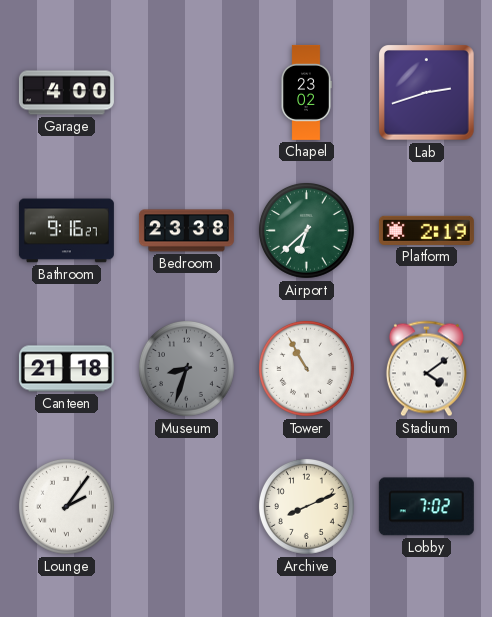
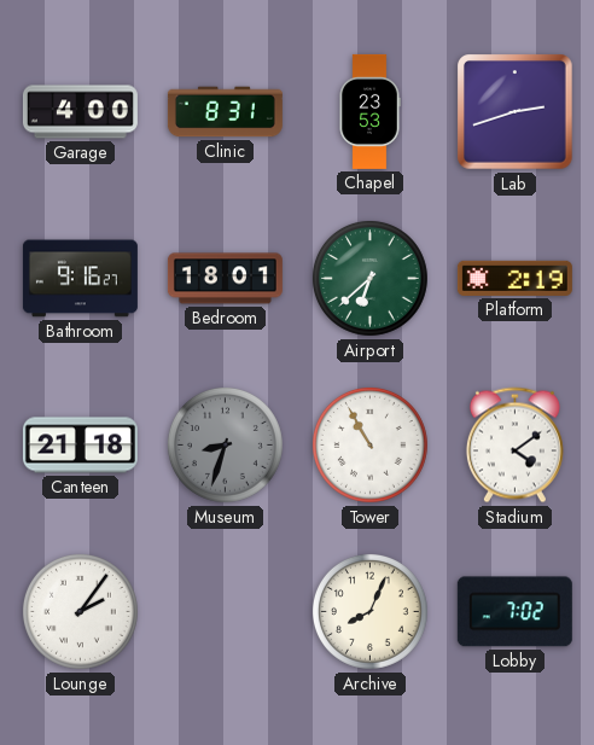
Clinic: none -> 8:31 (225, 112)
Chapel: 23:02 -> 23:53 (369, 111)
Bedroom: 23:38 -> 18:01 (225, 279)
Archive: 8:11 -> 8:04 (369, 611)
